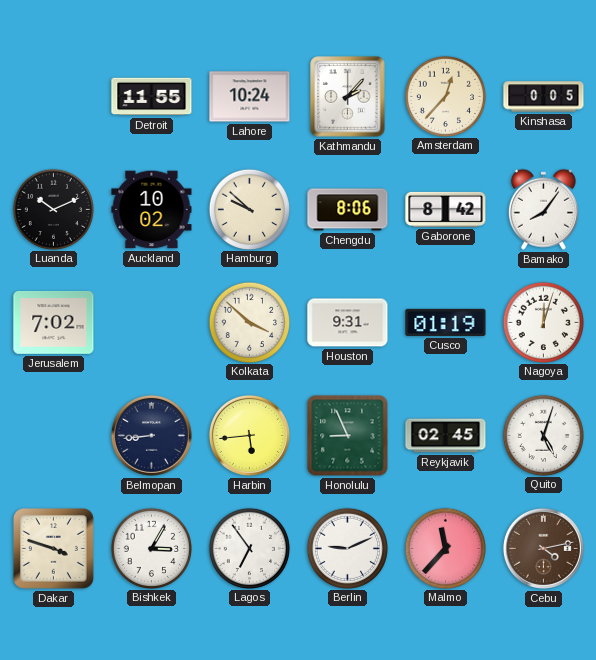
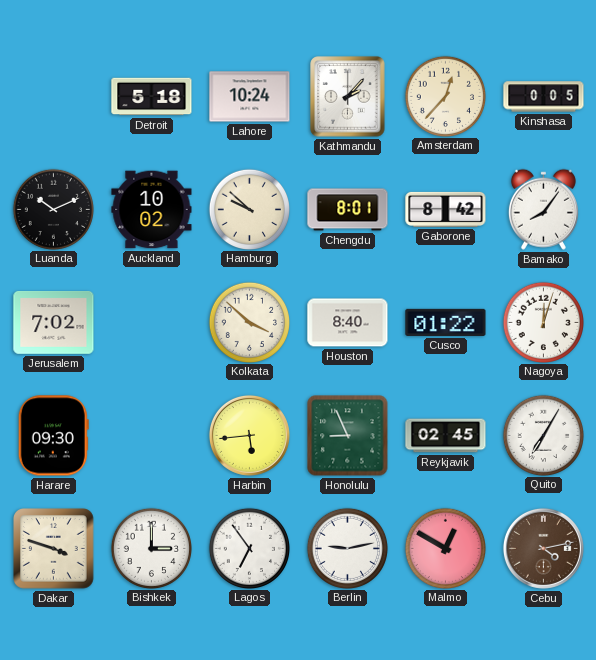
Detroit: 11:55 -> 5:18 (152, 97)
Chengdu: 8:06 -> 8:01 (348, 210)
Houston: 9:31 -> 8:40 (348, 323)
Cusco: 01:19 -> 01:22 (446, 322)
Harare: none -> 09:30 (53, 436)
Belmopan: 8:44 -> none (151, 435)
Quito: 5:03 -> 7:05 (543, 435)
Bishkek: 3:05 -> 3:00 (151, 548)
Berlin: 9:11 -> 9:13 (347, 548)
Malmo: 11:37 -> 12:50 (445, 548)
